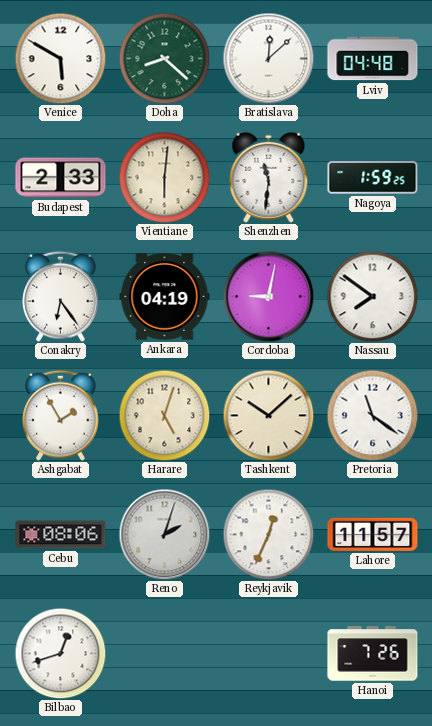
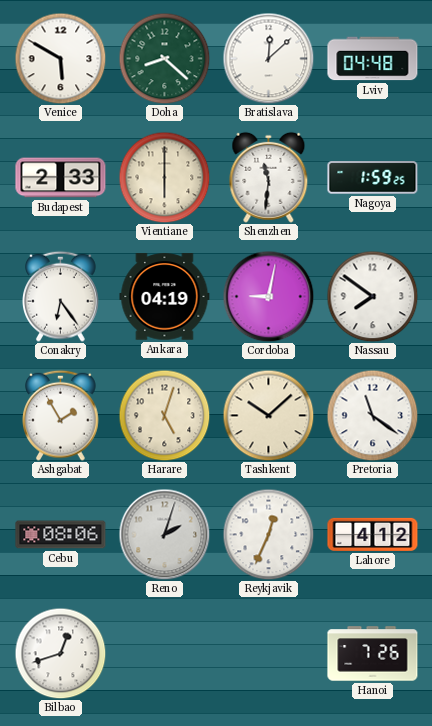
Vientiane: 6:01 -> 6:00 (164, 177)
Lahore: 11:57 -> 4:12 (373, 534)
